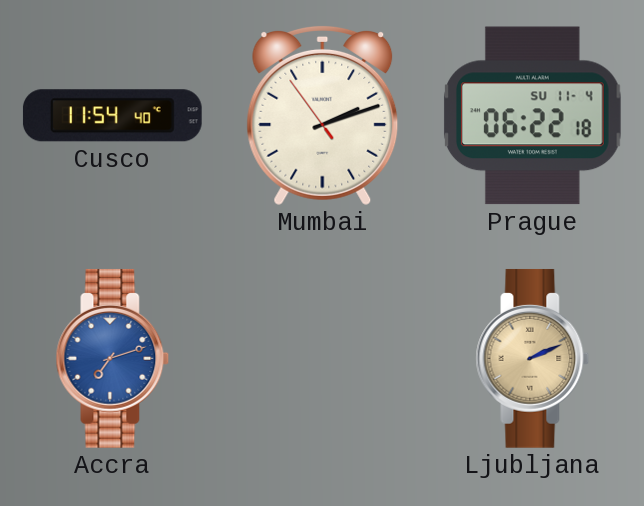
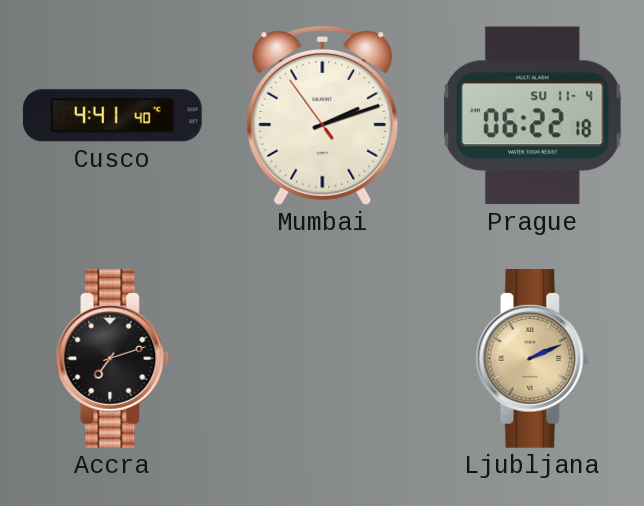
Cusco: 11:54 -> 4:41 (112, 116)
Accra dial: blue -> black (113, 358)
